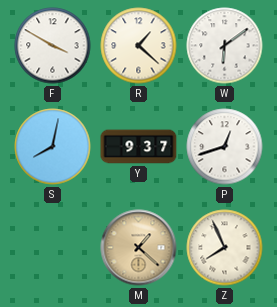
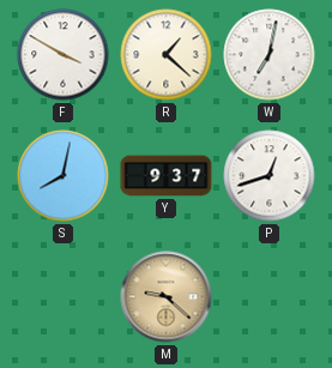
W: 6:09 -> 7:02 (270, 55)
M: 1:22 -> 9:22 (167, 297)
Z: 7:56 -> none (225, 248)
